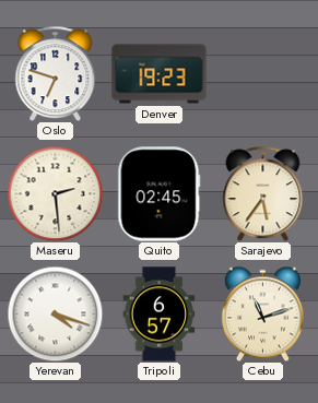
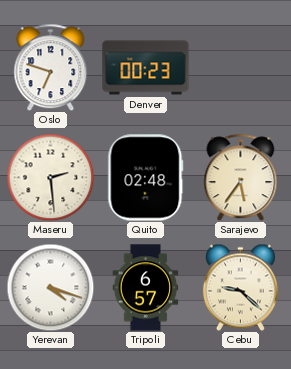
Denver: 19:23 -> 00:23 (146, 68)
Quito: 02:45 -> 02:48 (146, 178)
Cebu: 11:12 -> 9:22 (240, 287)
